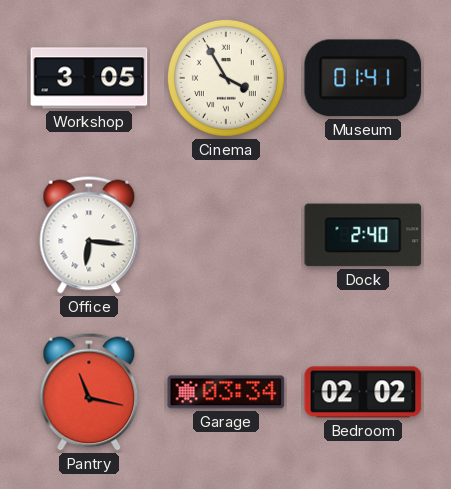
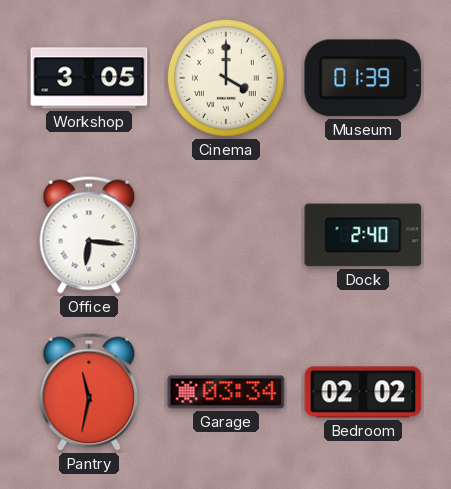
Cinema: 3:55 -> 4:00 (226, 78)
Museum: 01:41 -> 01:39 (363, 78)
Pantry: 11:17 -> 11:32 (89, 392)
